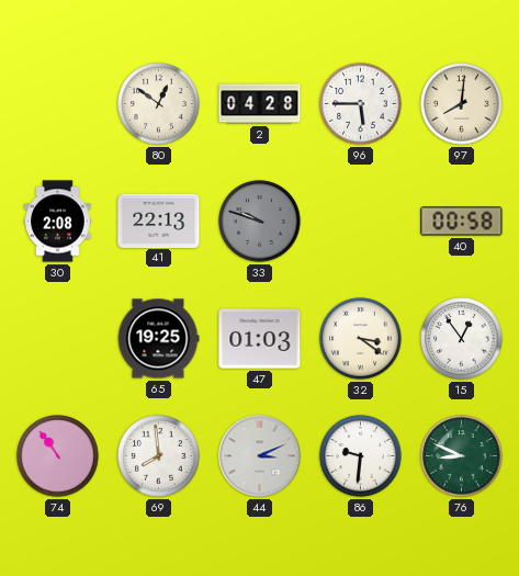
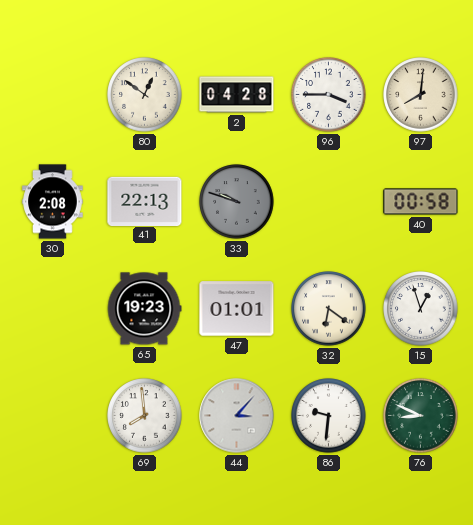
96: 5:45 -> 3:45 (329, 95)
65: 19:25 -> 19:23 (144, 309)
47: 01:03 -> 01:01 (237, 309)
32: 3:21 -> 6:21 (329, 309)
15: 12:54 -> 12:57 (421, 309)
74: 10:54 -> none (58, 456)
44: 3:11 -> 3:07 (237, 416)
